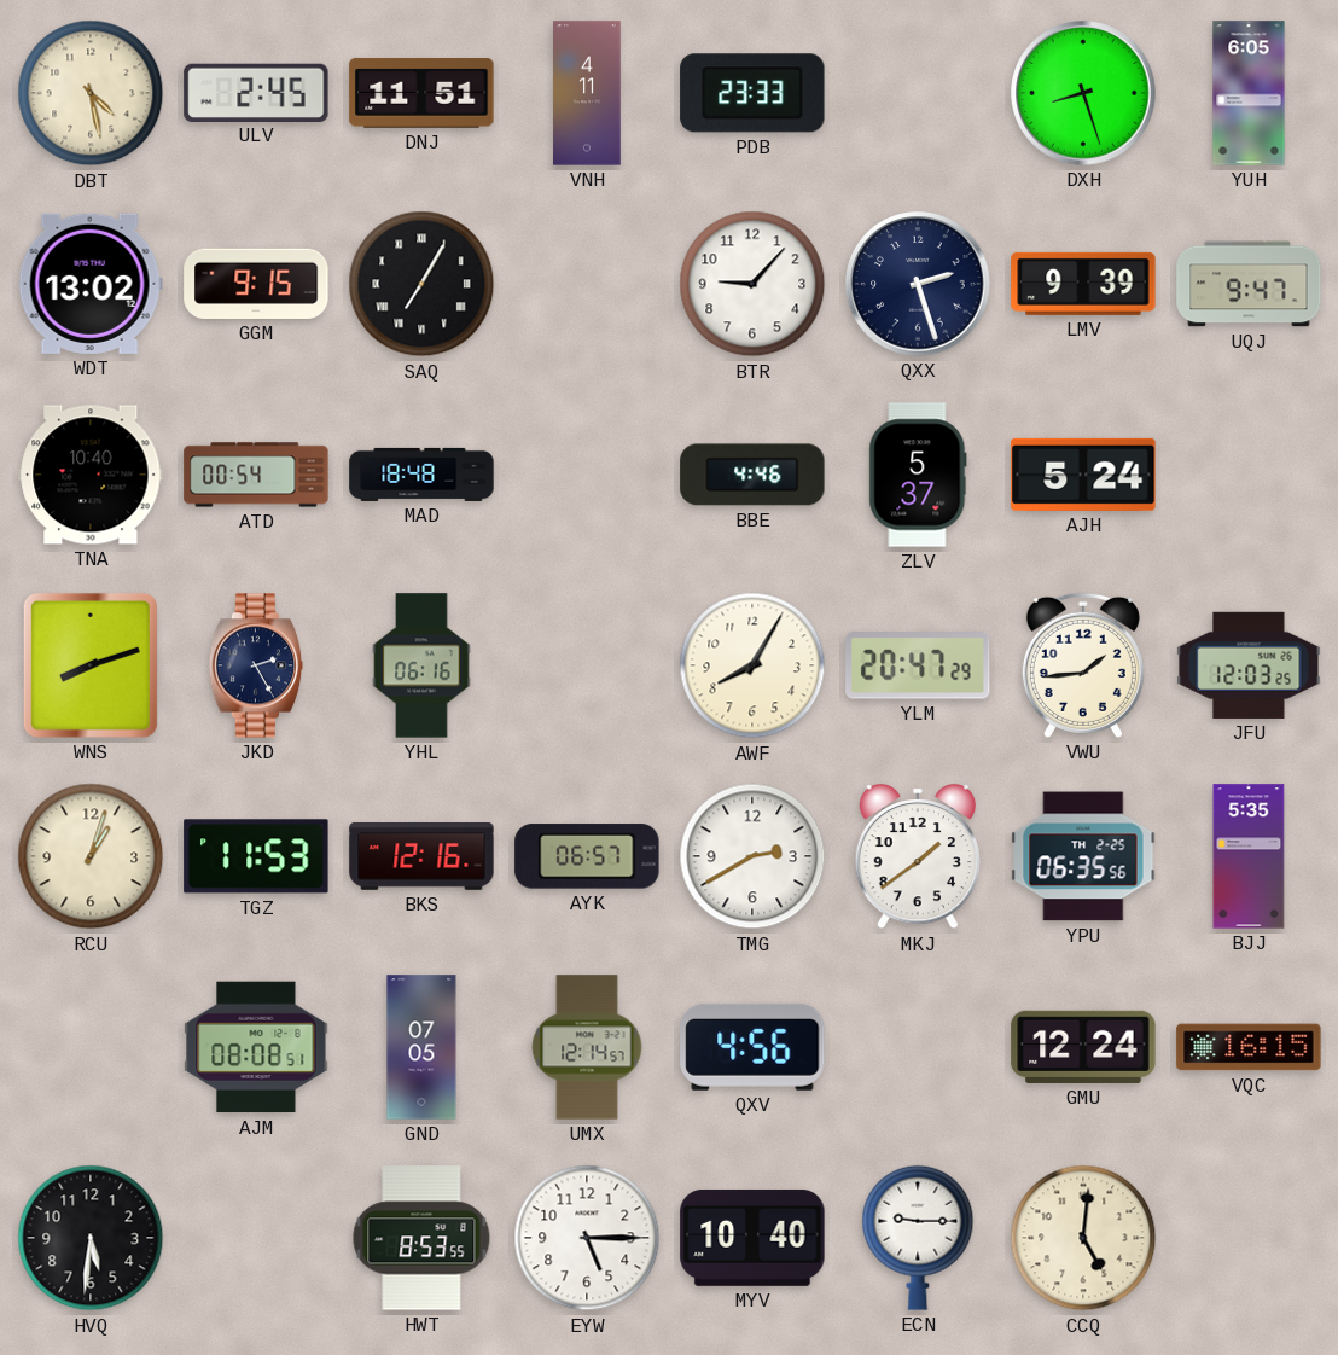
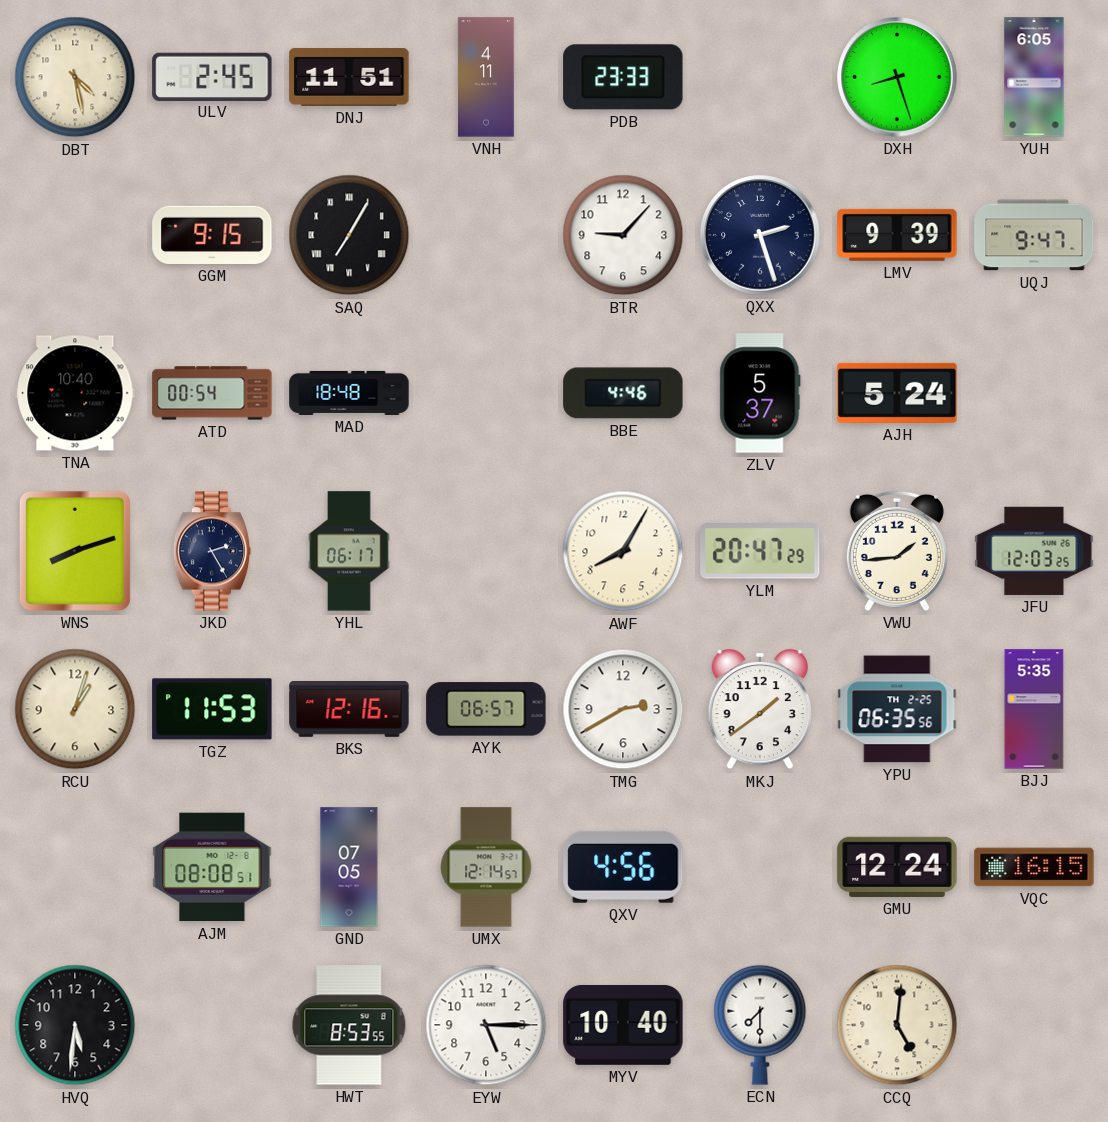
WDT: 13:02 -> none (91, 284)
YHL: 06:16 -> 06:17 (349, 551)
ECN: 9:15 -> 7:30 (760, 1025)
